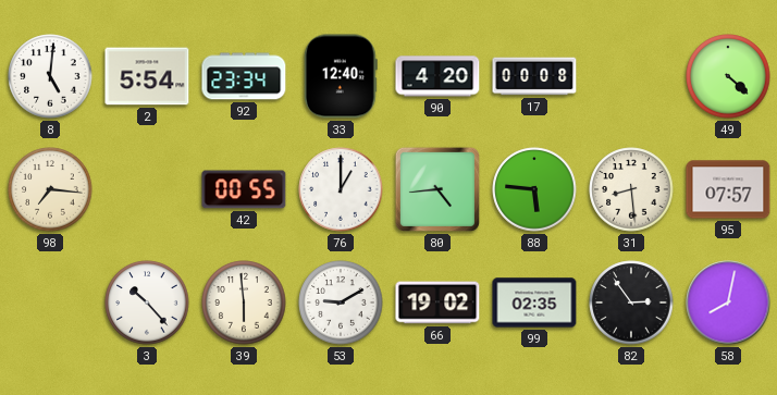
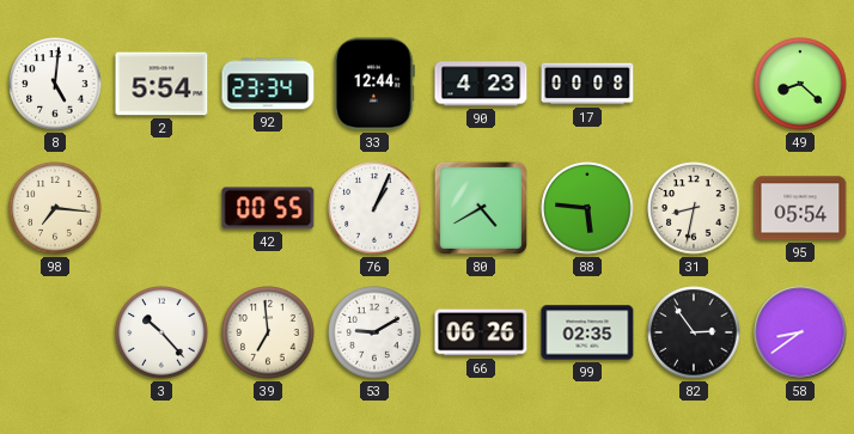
33: 12:40 -> 12:44 (374, 84)
90: 4:20 -> 4:23 (481, 84)
49: 4:22 -> 8:22 (800, 84)
76: 1:00 -> 1:04 (374, 208)
80: 4:44 -> 4:40 (481, 208)
31: 8:29 -> 8:32 (694, 208)
95: 07:57 -> 05:54 (800, 208)
39: 5:59 -> 6:59 (268, 332)
66: 19:02 -> 06:26 (481, 332)
58: 8:02 -> 8:39 (800, 332)
